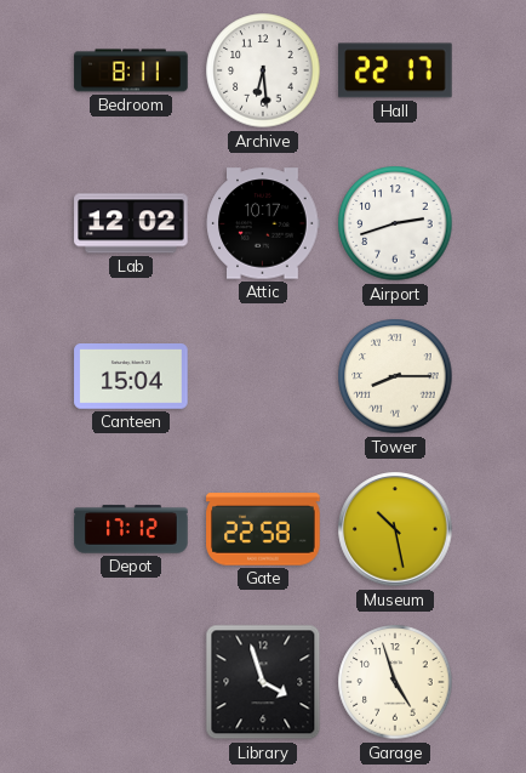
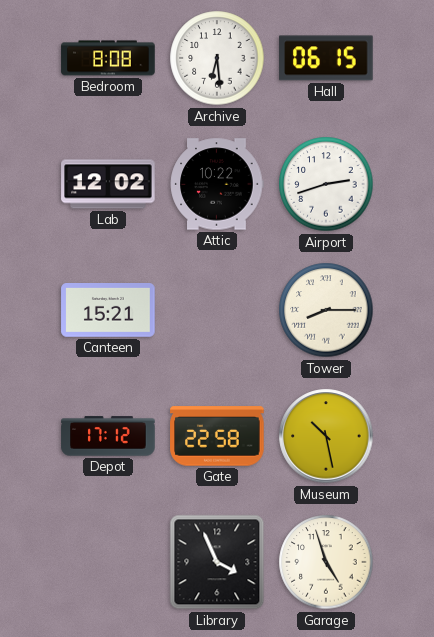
Bedroom: 8:11 -> 8:08 (108, 58)
Hall: 22:17 -> 06:15 (326, 58)
Attic: 10:17 -> 10:22 (217, 184)
Canteen: 15:04 -> 15:21 (108, 311)
Library: 3:57 -> 3:56 (217, 562)
